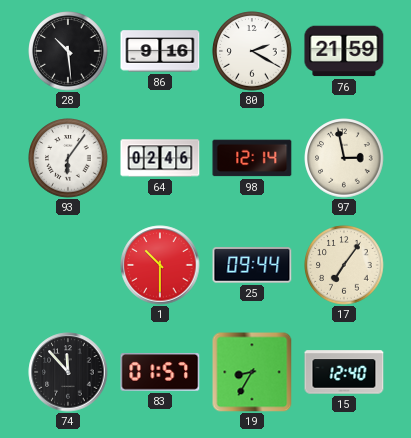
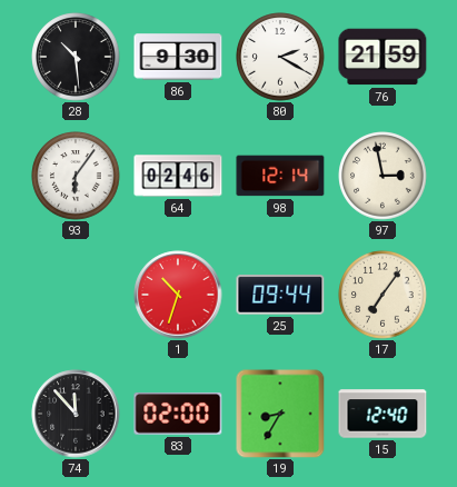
86: 9:16 -> 9:30 (178, 57)
1: 10:30 -> 10:33 (178, 295)
83: 01:57 -> 02:00 (178, 414)
